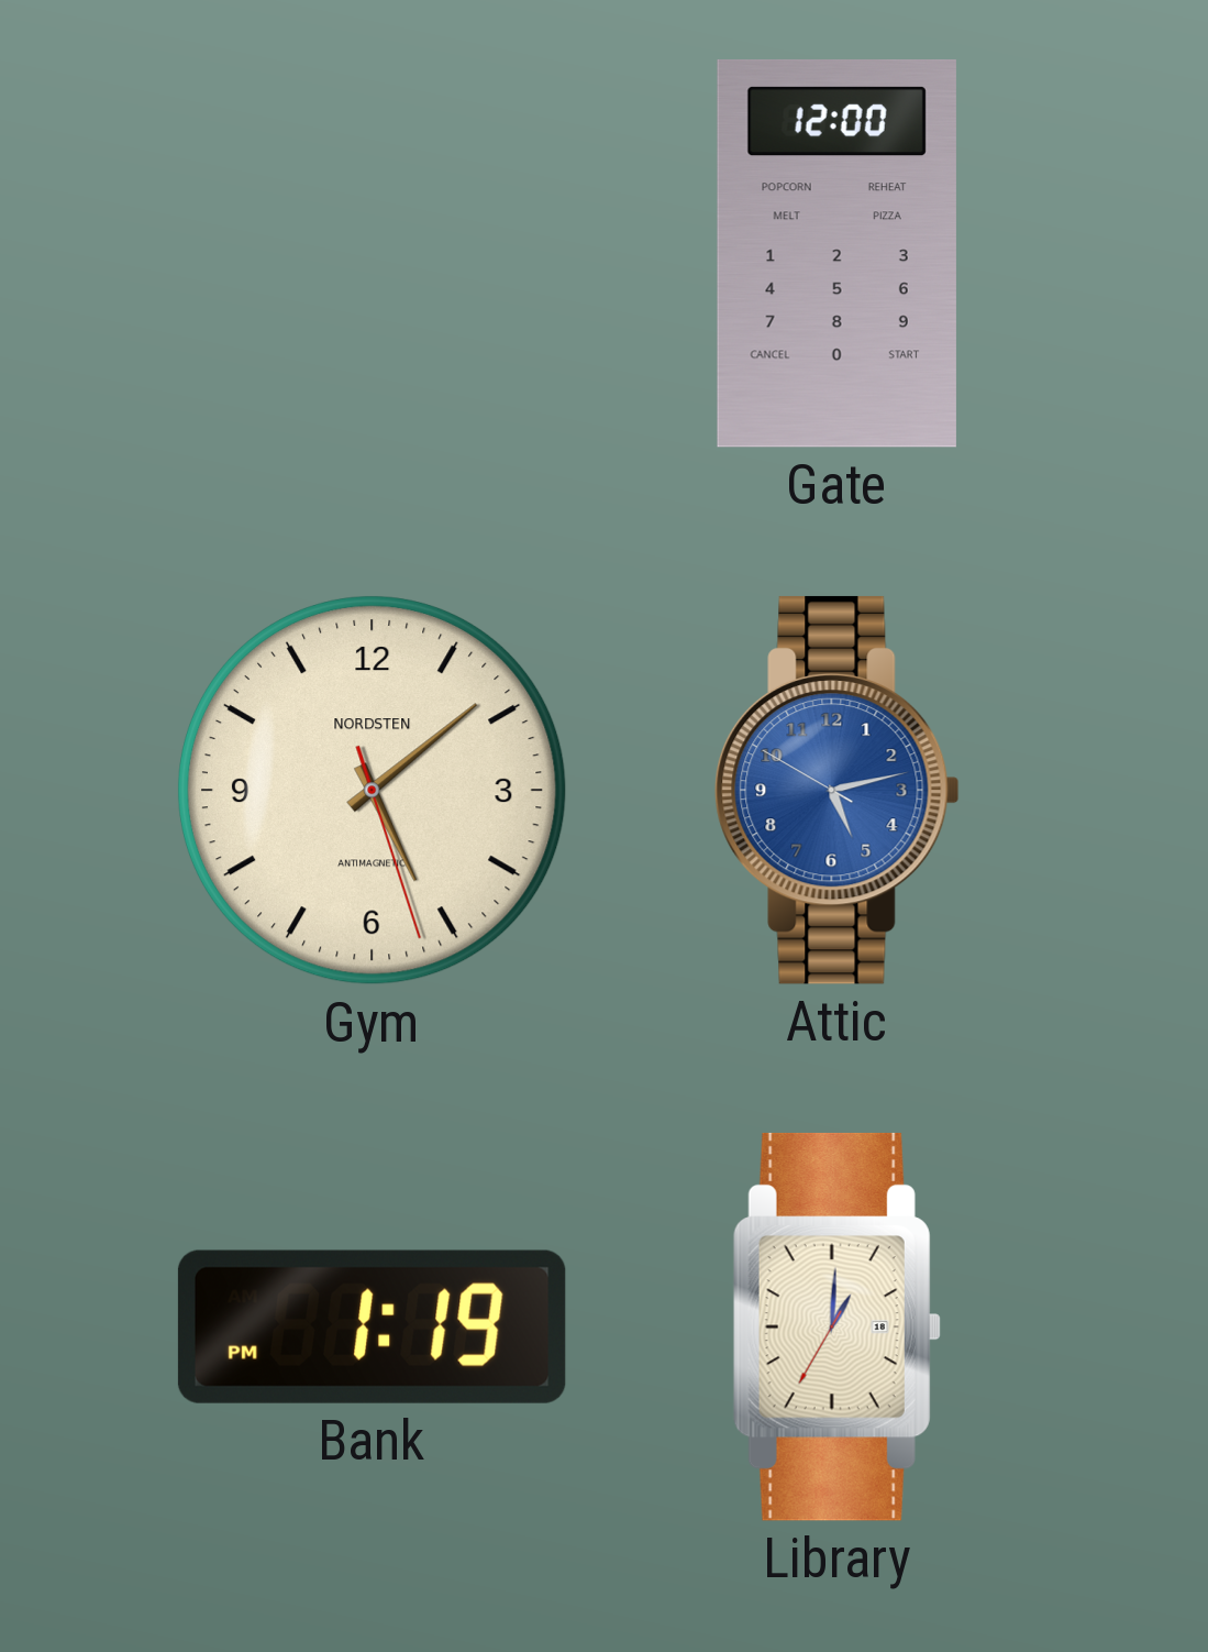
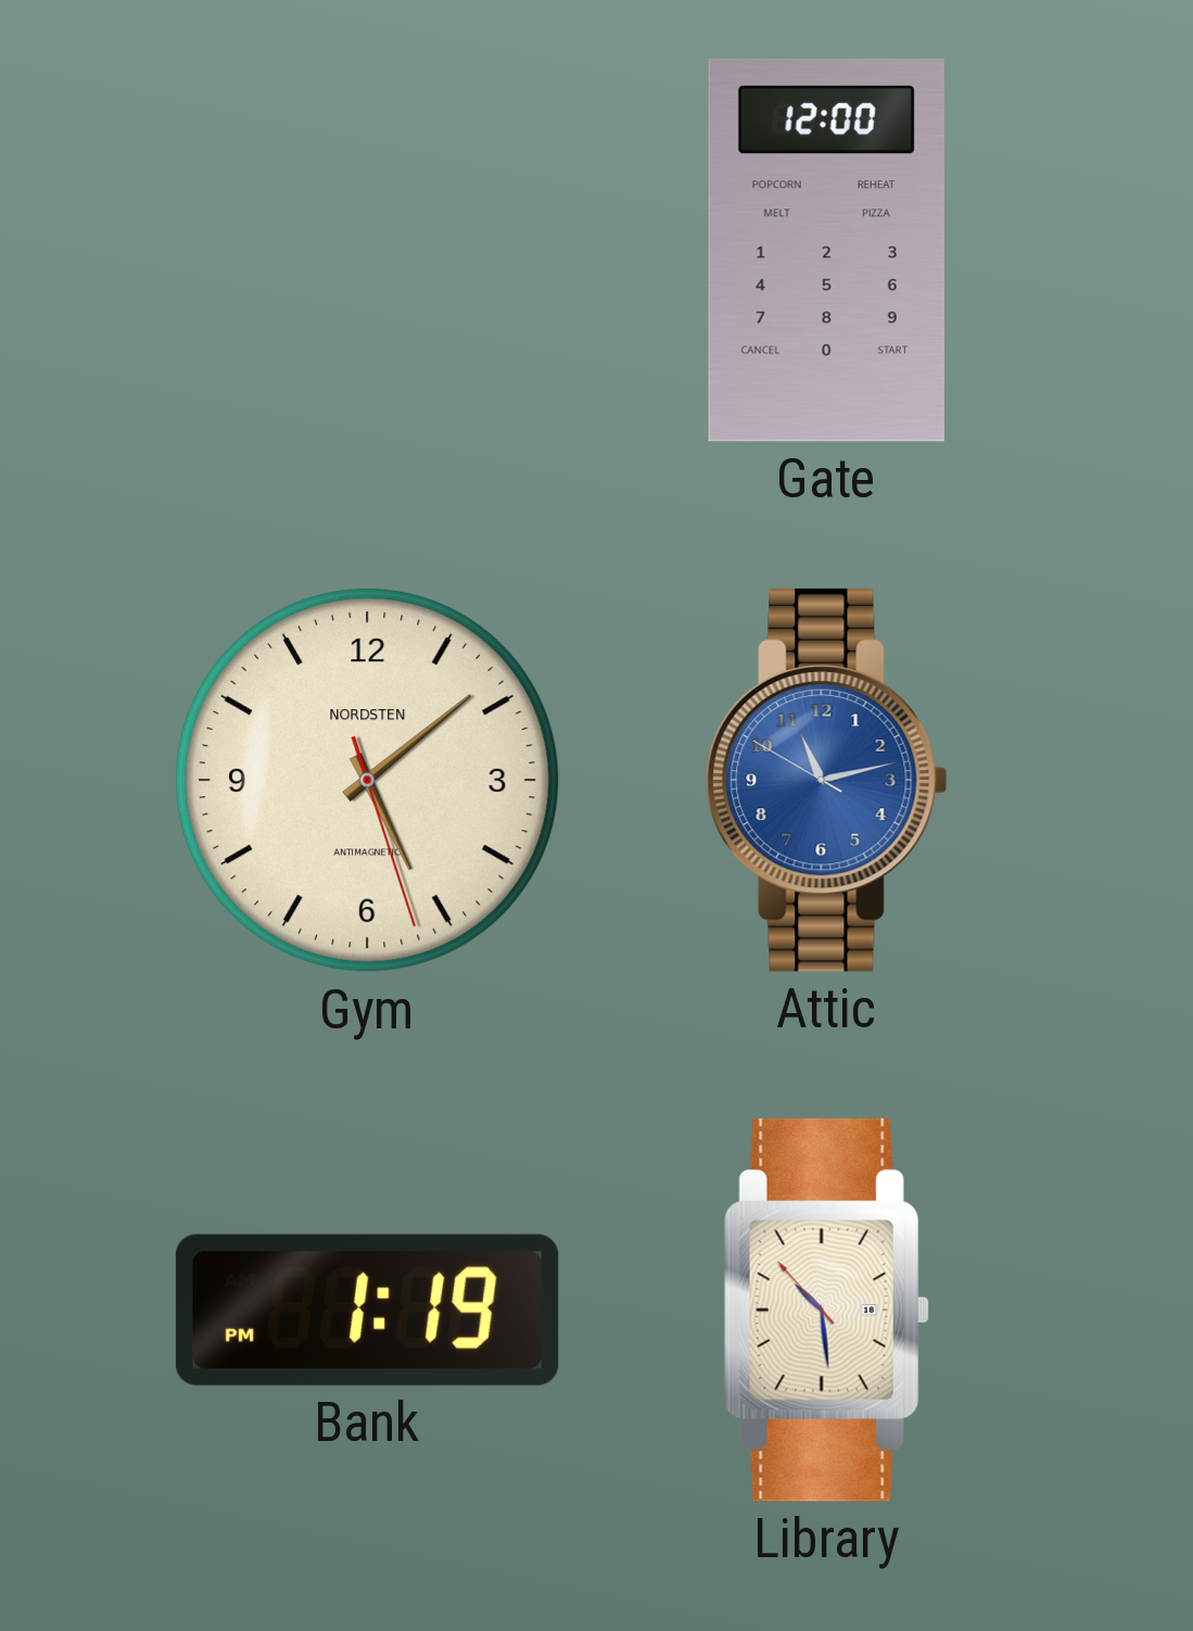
Attic: 5:12 -> 11:12 (827, 780)
Library: 1:00 -> 10:28 (826, 1310)
